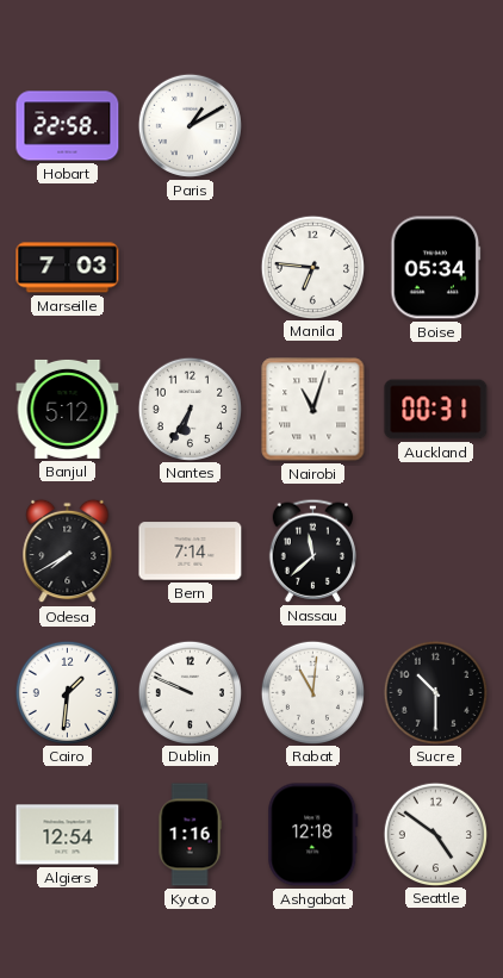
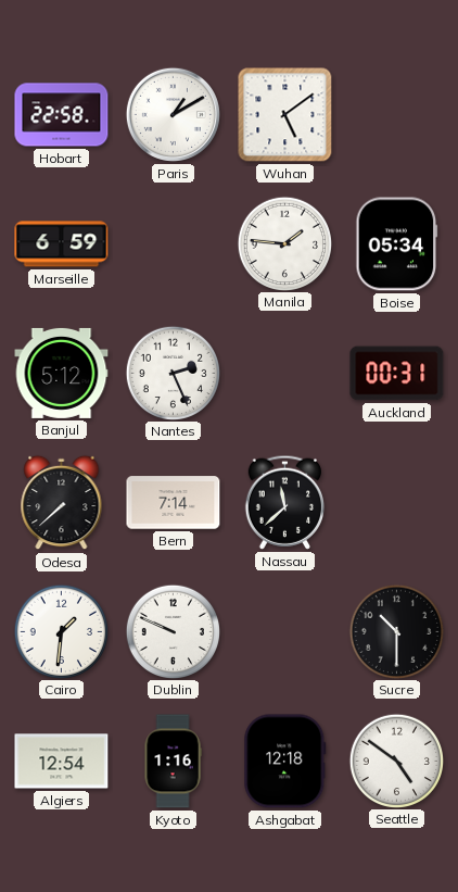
Wuhan: none -> 5:09 (285, 115)
Marseille: 7:03 -> 6:59 (62, 244)
Manila: 6:46 -> 1:46 (284, 243)
Nantes: 6:35 -> 2:26 (173, 373)
Nairobi: 11:03 -> none (313, 410)
Odesa: 7:40 -> 7:38 (62, 503)
Rabat: 11:01 -> none (312, 692)
